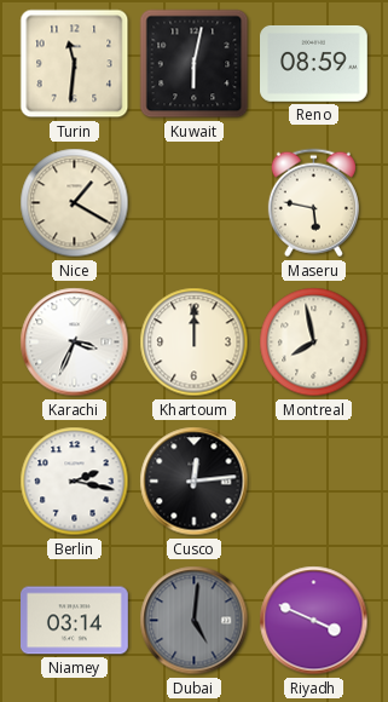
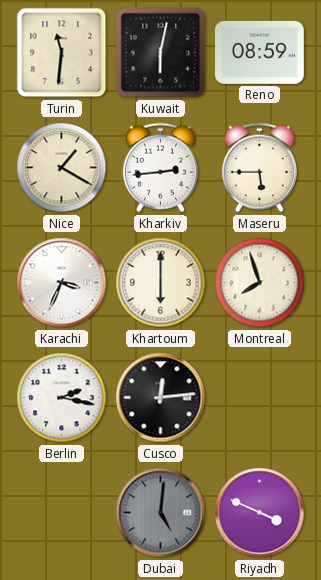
Kharkiv: none -> 2:44 (160, 168)
Maseru: 5:47 -> 5:45 (259, 168)
Khartoum: 12:00 -> 6:00 (161, 283)
Montreal: 7:58 -> 7:57 (260, 283)
Niamey: 03:14 -> none (75, 621)
